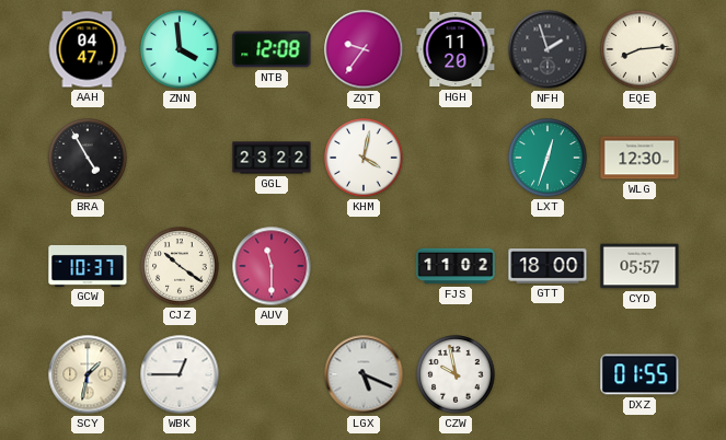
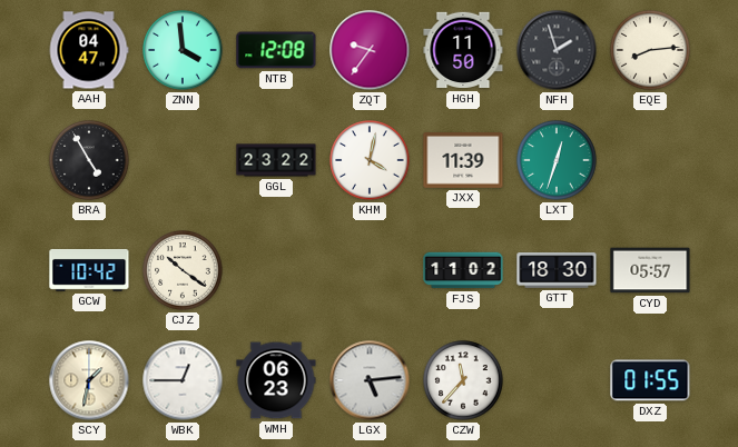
HGH: 11:20 -> 11:50 (463, 50)
JXX: none -> 11:39 (463, 161)
WLG: 12:30 -> none (639, 158)
GCW: 10:37 -> 10:42 (89, 270)
AUV: 11:30 -> none (272, 266)
GTT: 18:00 -> 18:30 (557, 270)
WMH: none -> 06:23 (276, 380)
LGX: 5:19 -> 5:14 (370, 380)
CZW: 9:58 -> 11:37 (463, 380)
